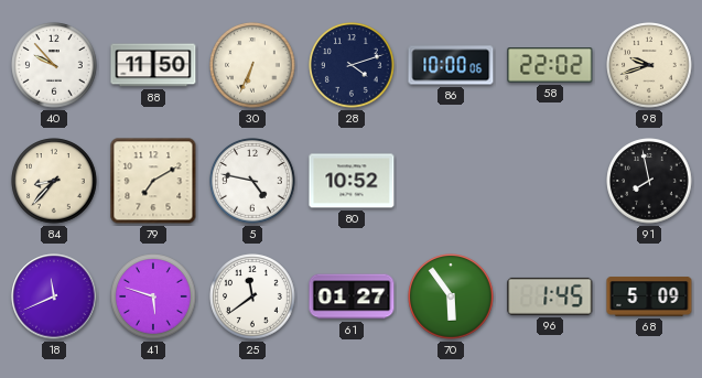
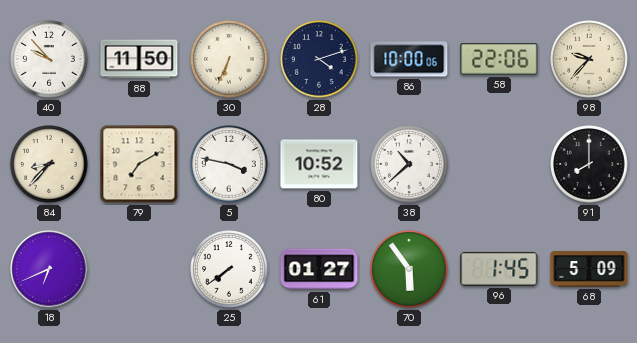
58: 22:02 -> 22:06 (499, 59)
98: 9:42 -> 9:37 (589, 59)
5: 4:47 -> 3:47 (229, 164)
38: none -> 10:38 (409, 164)
91: 7:58 -> 8:00 (589, 164)
18: 11:41 -> 6:41 (49, 269)
41: 5:48 -> none (153, 296)
25: 11:39 -> 7:39 (229, 269)
